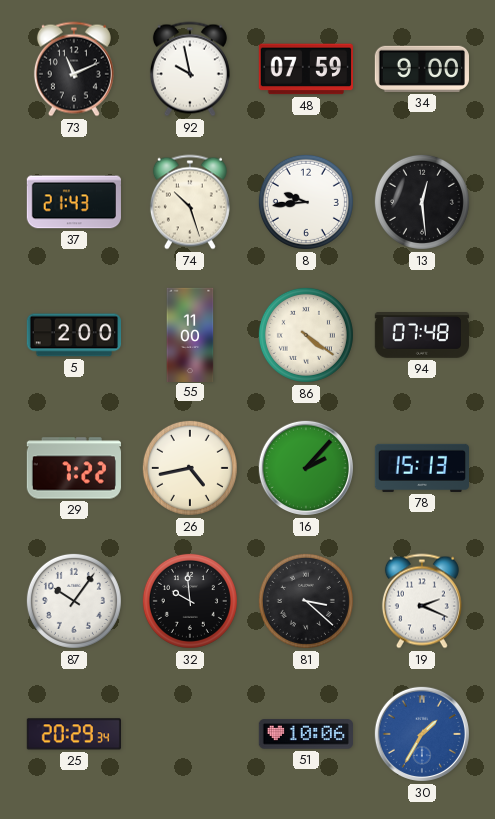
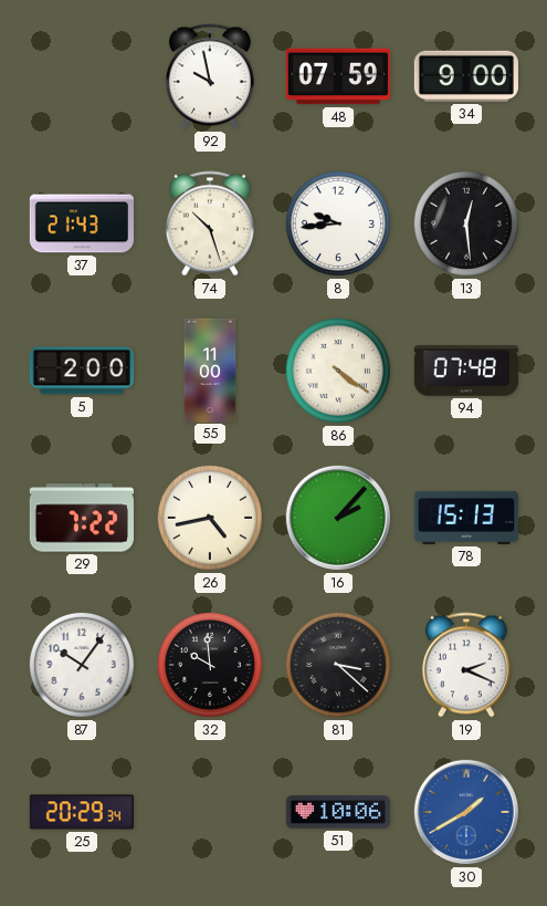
73: 11:11 -> none (74, 69)
30: 1:35 -> 1:40 (466, 812)
